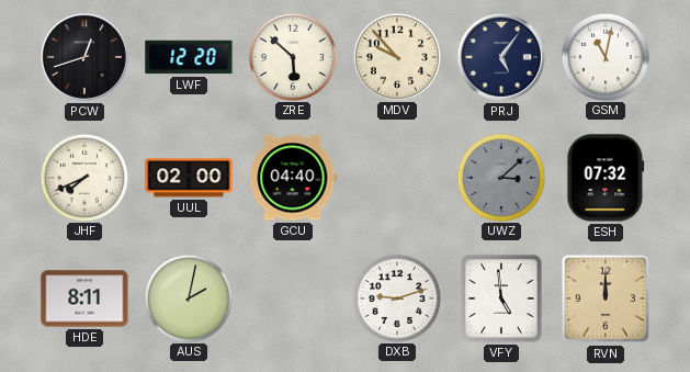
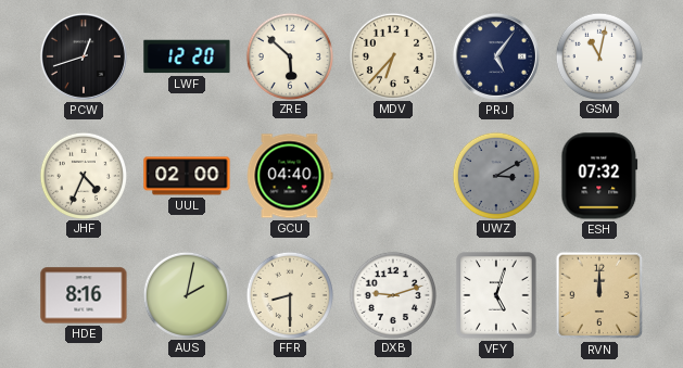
MDV: 9:53 -> 6:37 (392, 55)
JHF: 7:41 -> 4:34 (83, 175)
UWZ: 3:08 -> 3:10 (495, 175)
HDE: 8:11 -> 8:16 (84, 295)
FFR: none -> 8:30 (289, 294)
VFY: 4:59 -> 5:03 (496, 295)
